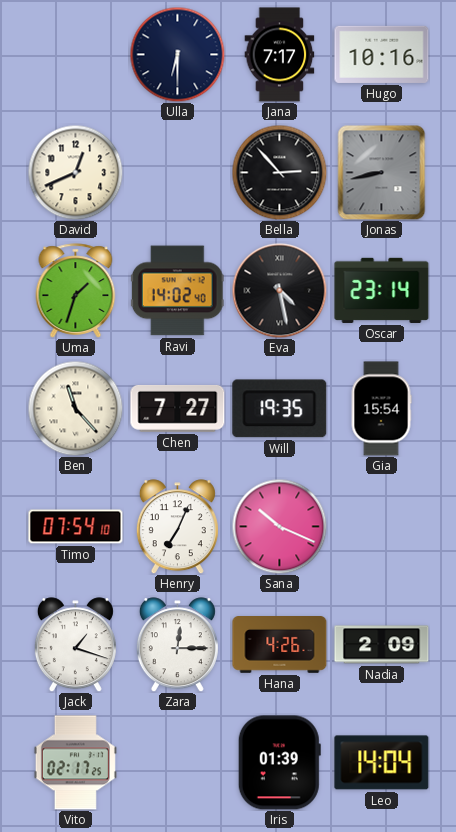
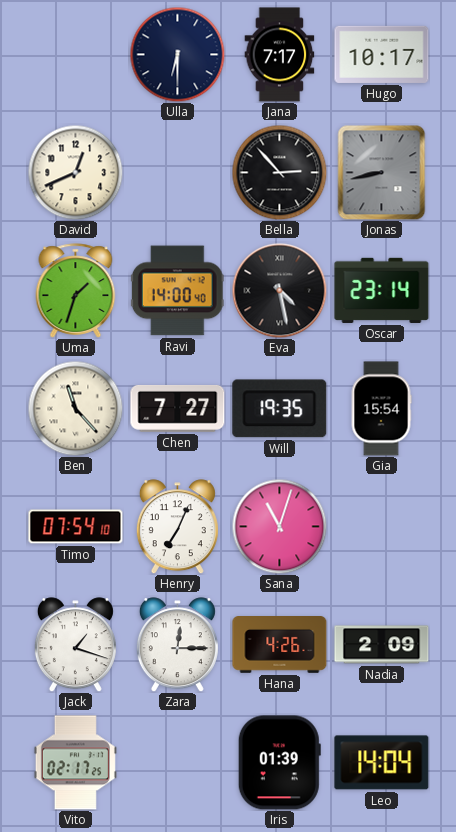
Hugo: 10:16 -> 10:17 (382, 54)
Ravi: 14:02 -> 14:00 (177, 291)
Sana: 10:19 -> 11:03 (279, 526)
